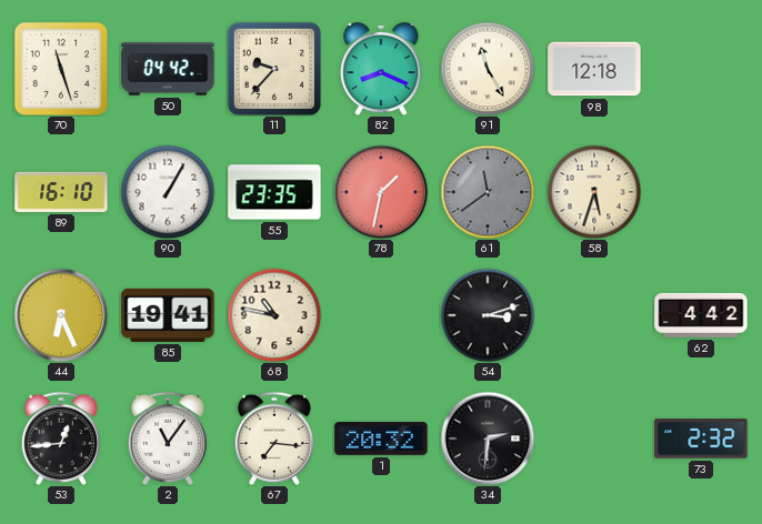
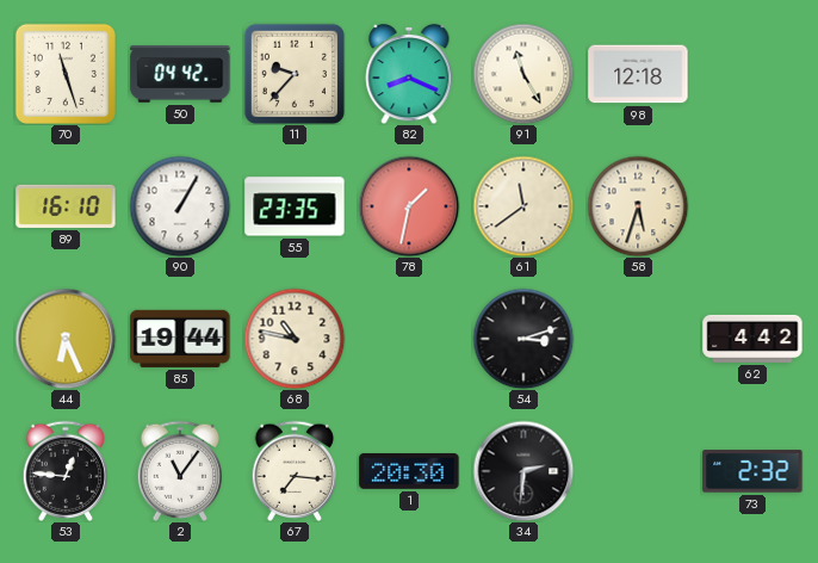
61 dial: grey -> cream (523, 206)
85: 19:41 -> 19:44 (180, 339)
53: 12:44 -> 12:46 (64, 471)
1: 20:32 -> 20:30 (409, 471)
